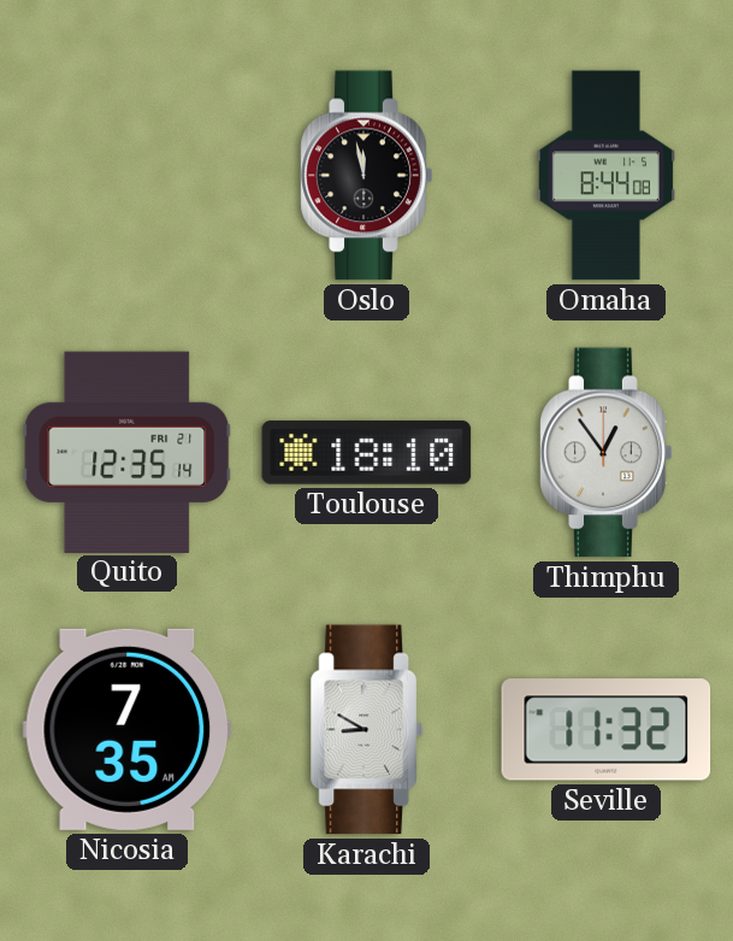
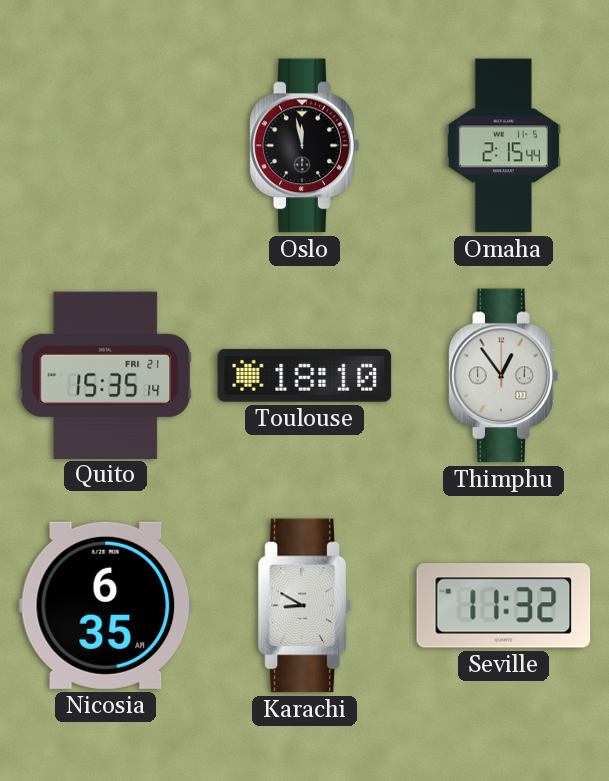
Omaha: 8:44 -> 2:15 (503, 146)
Quito: 12:35 -> 15:35 (106, 375)
Nicosia: 7:35 -> 6:35 (106, 605)
